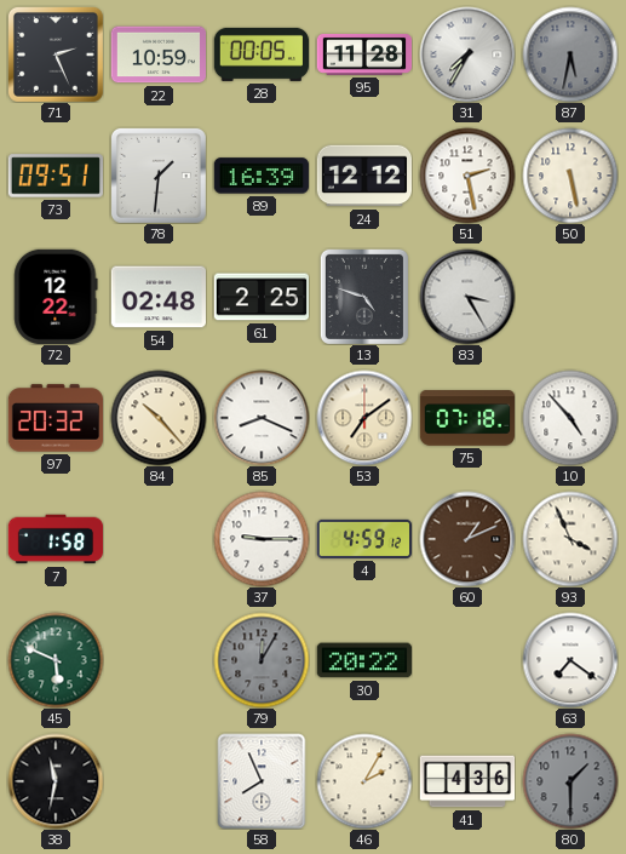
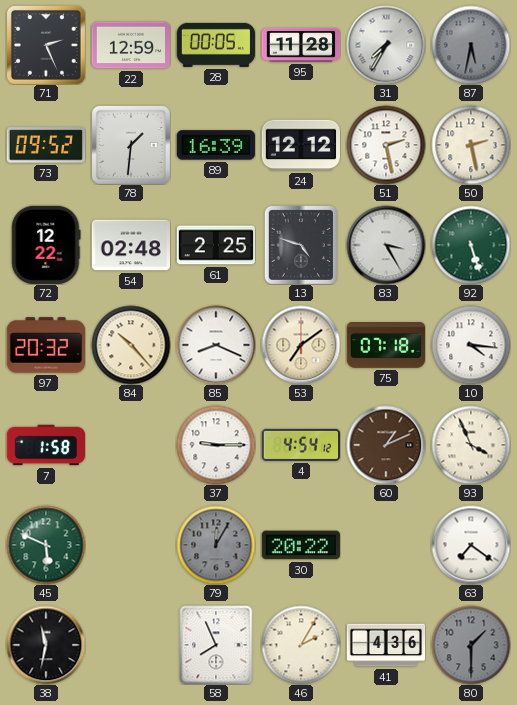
22: 10:59 -> 12:59 (130, 45)
73: 09:51 -> 09:52 (45, 145)
50: 5:28 -> 2:28 (471, 145)
92: none -> 5:27 (471, 245)
10: 4:53 -> 4:16 (471, 345)
4: 4:59 -> 4:54 (300, 445)
